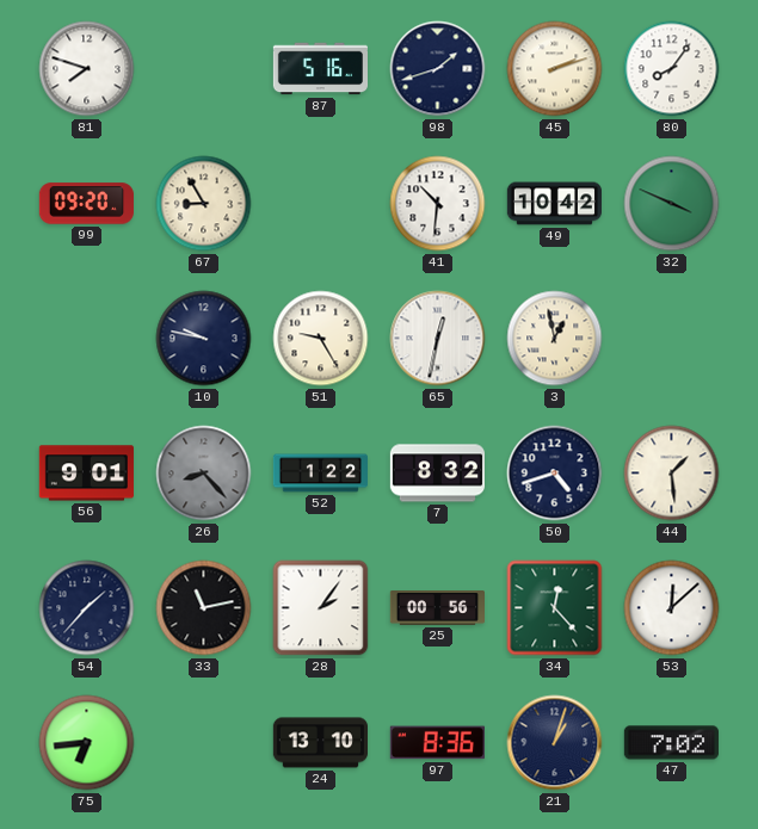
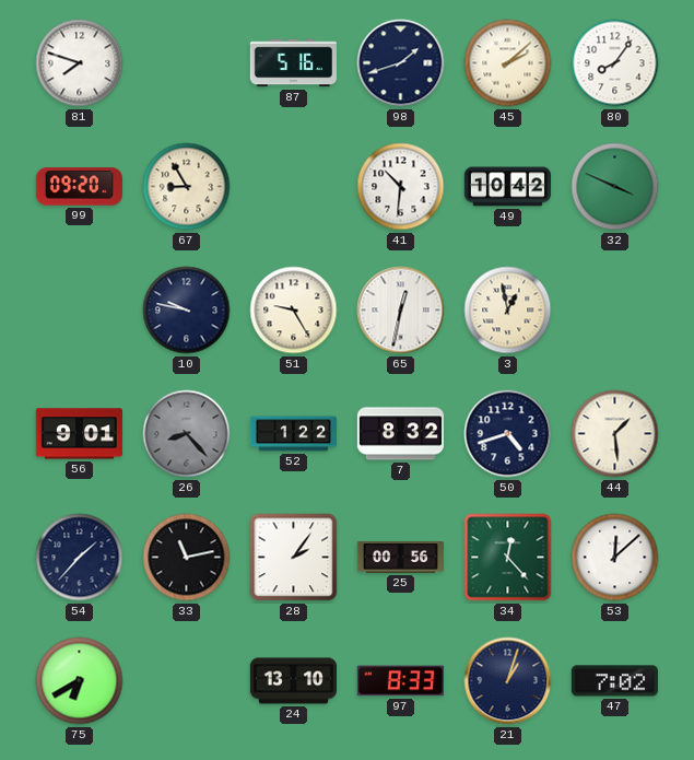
45: 2:12 -> 2:08 (508, 63)
75: 6:44 -> 6:40 (80, 681)
97: 8:36 -> 8:33 (400, 681)
